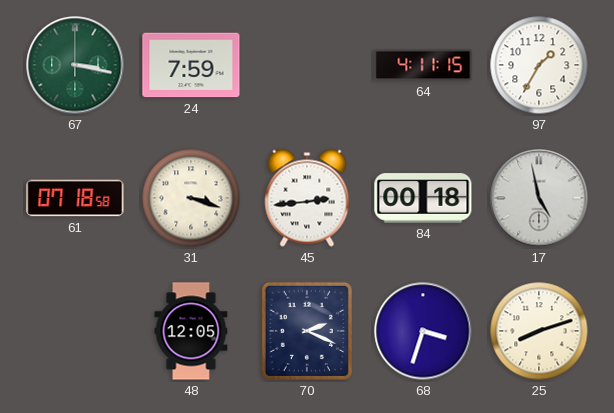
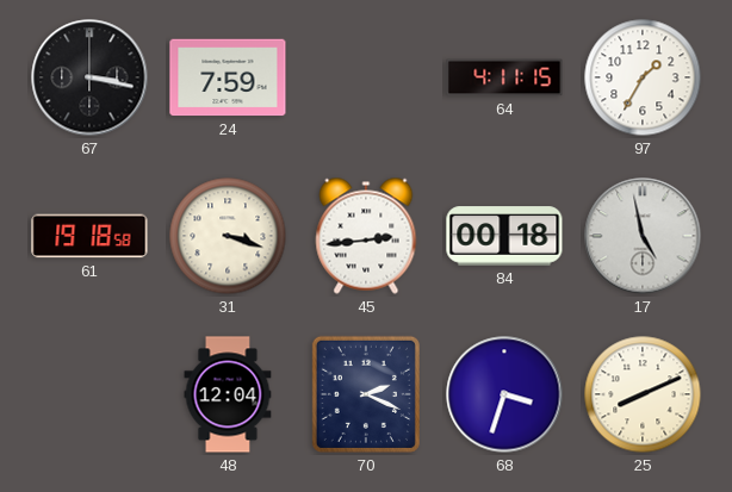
67 dial: green -> black (89, 77)
61: 07:18 -> 19:18 (89, 236)
48: 12:05 -> 12:04 (228, 394)
25: 8:12 -> 8:11 (643, 394)
